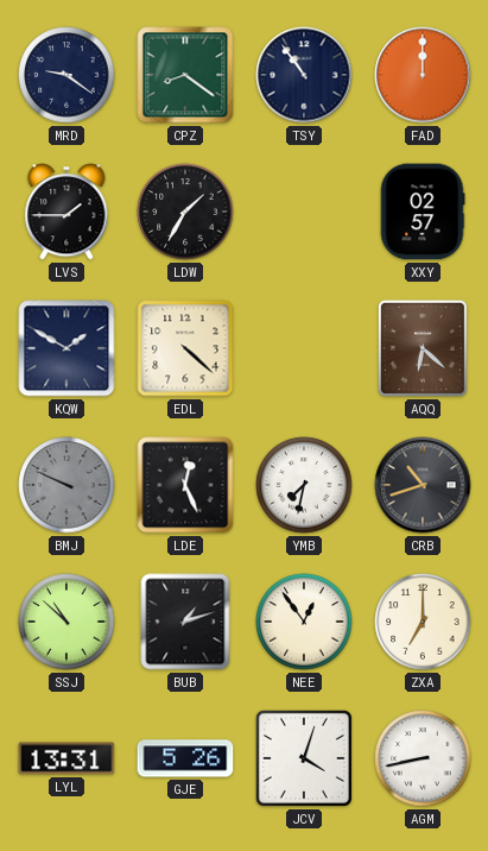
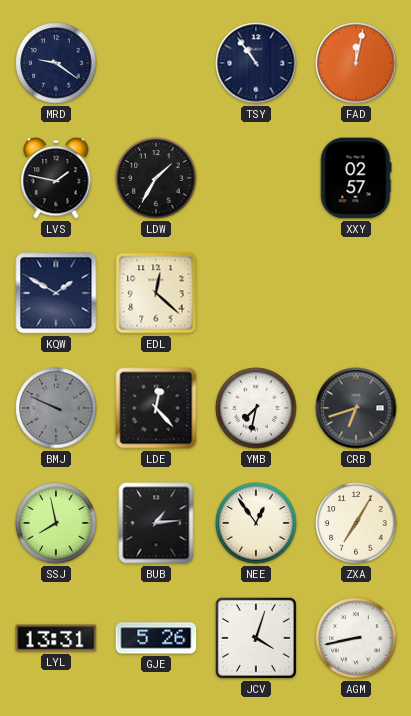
CPZ: 8:21 -> none (185, 75)
FAD: 12:00 -> 12:02 (356, 63)
LVS: 1:45 -> 1:47 (56, 178)
EDL: 4:22 -> 12:22 (156, 293)
AQQ: 6:22 -> none (423, 348)
LDE: 12:26 -> 12:23 (156, 408)
CRB: 10:42 -> 6:42 (356, 408)
SSJ: 10:52 -> 7:58 (56, 523)
BUB: 1:12 -> 1:14 (156, 523)
ZXA: 7:00 -> 7:05 (356, 523)
